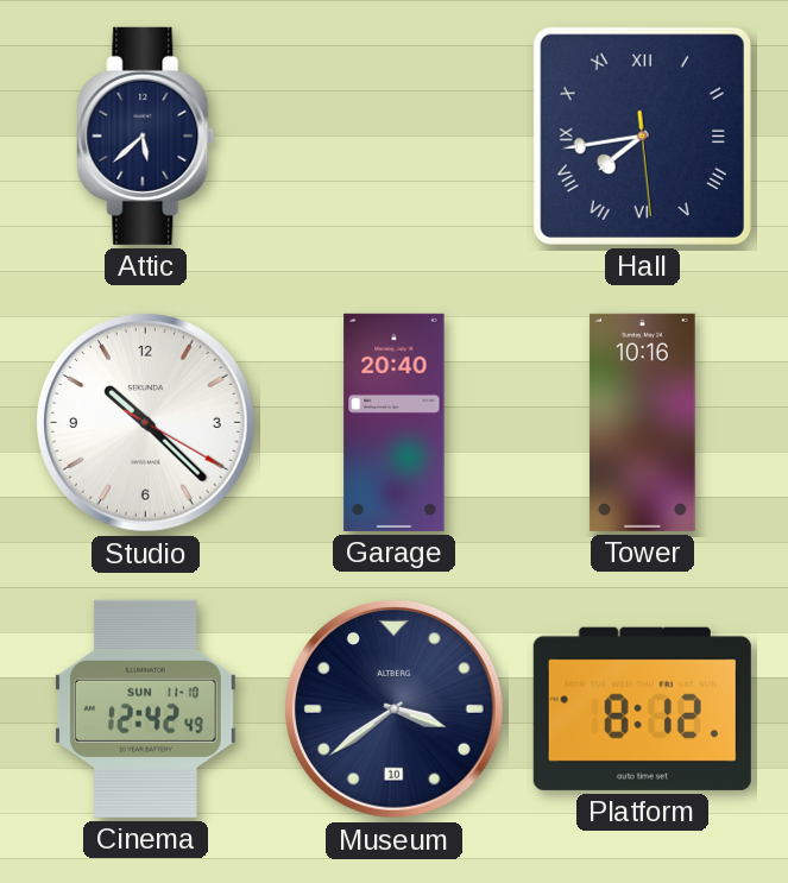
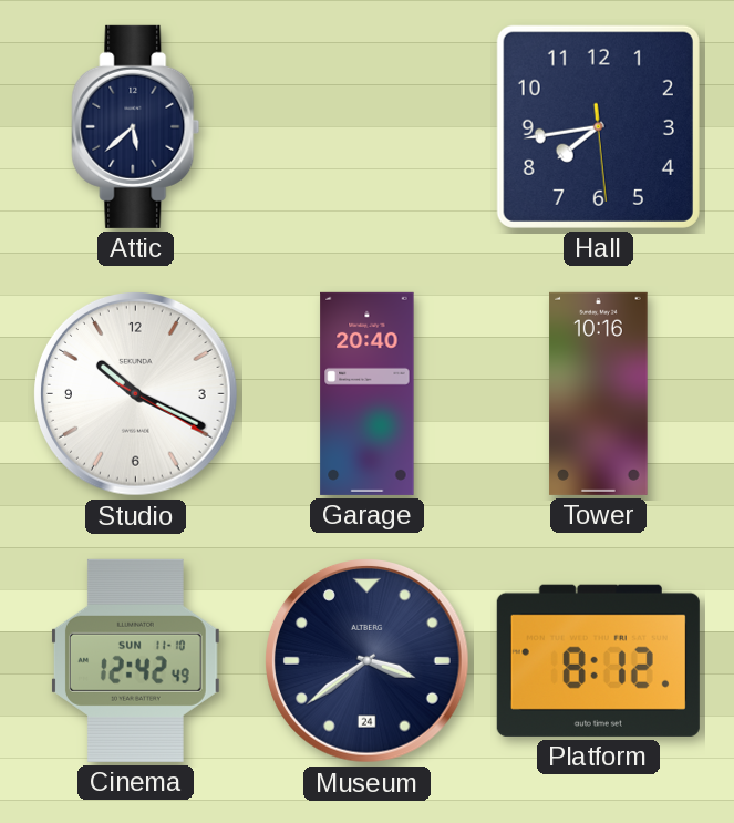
Hall numerals: Roman -> Arabic (598, 126)
Studio: 10:22 -> 10:19 (136, 394)
Museum date: 10 -> 24 (368, 661)
